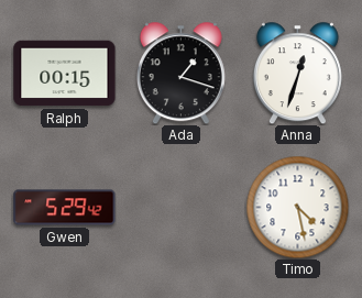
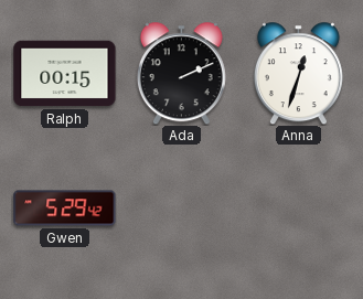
Ada: 1:18 -> 2:11 (181, 73)
Timo: 4:28 -> none (297, 207)
